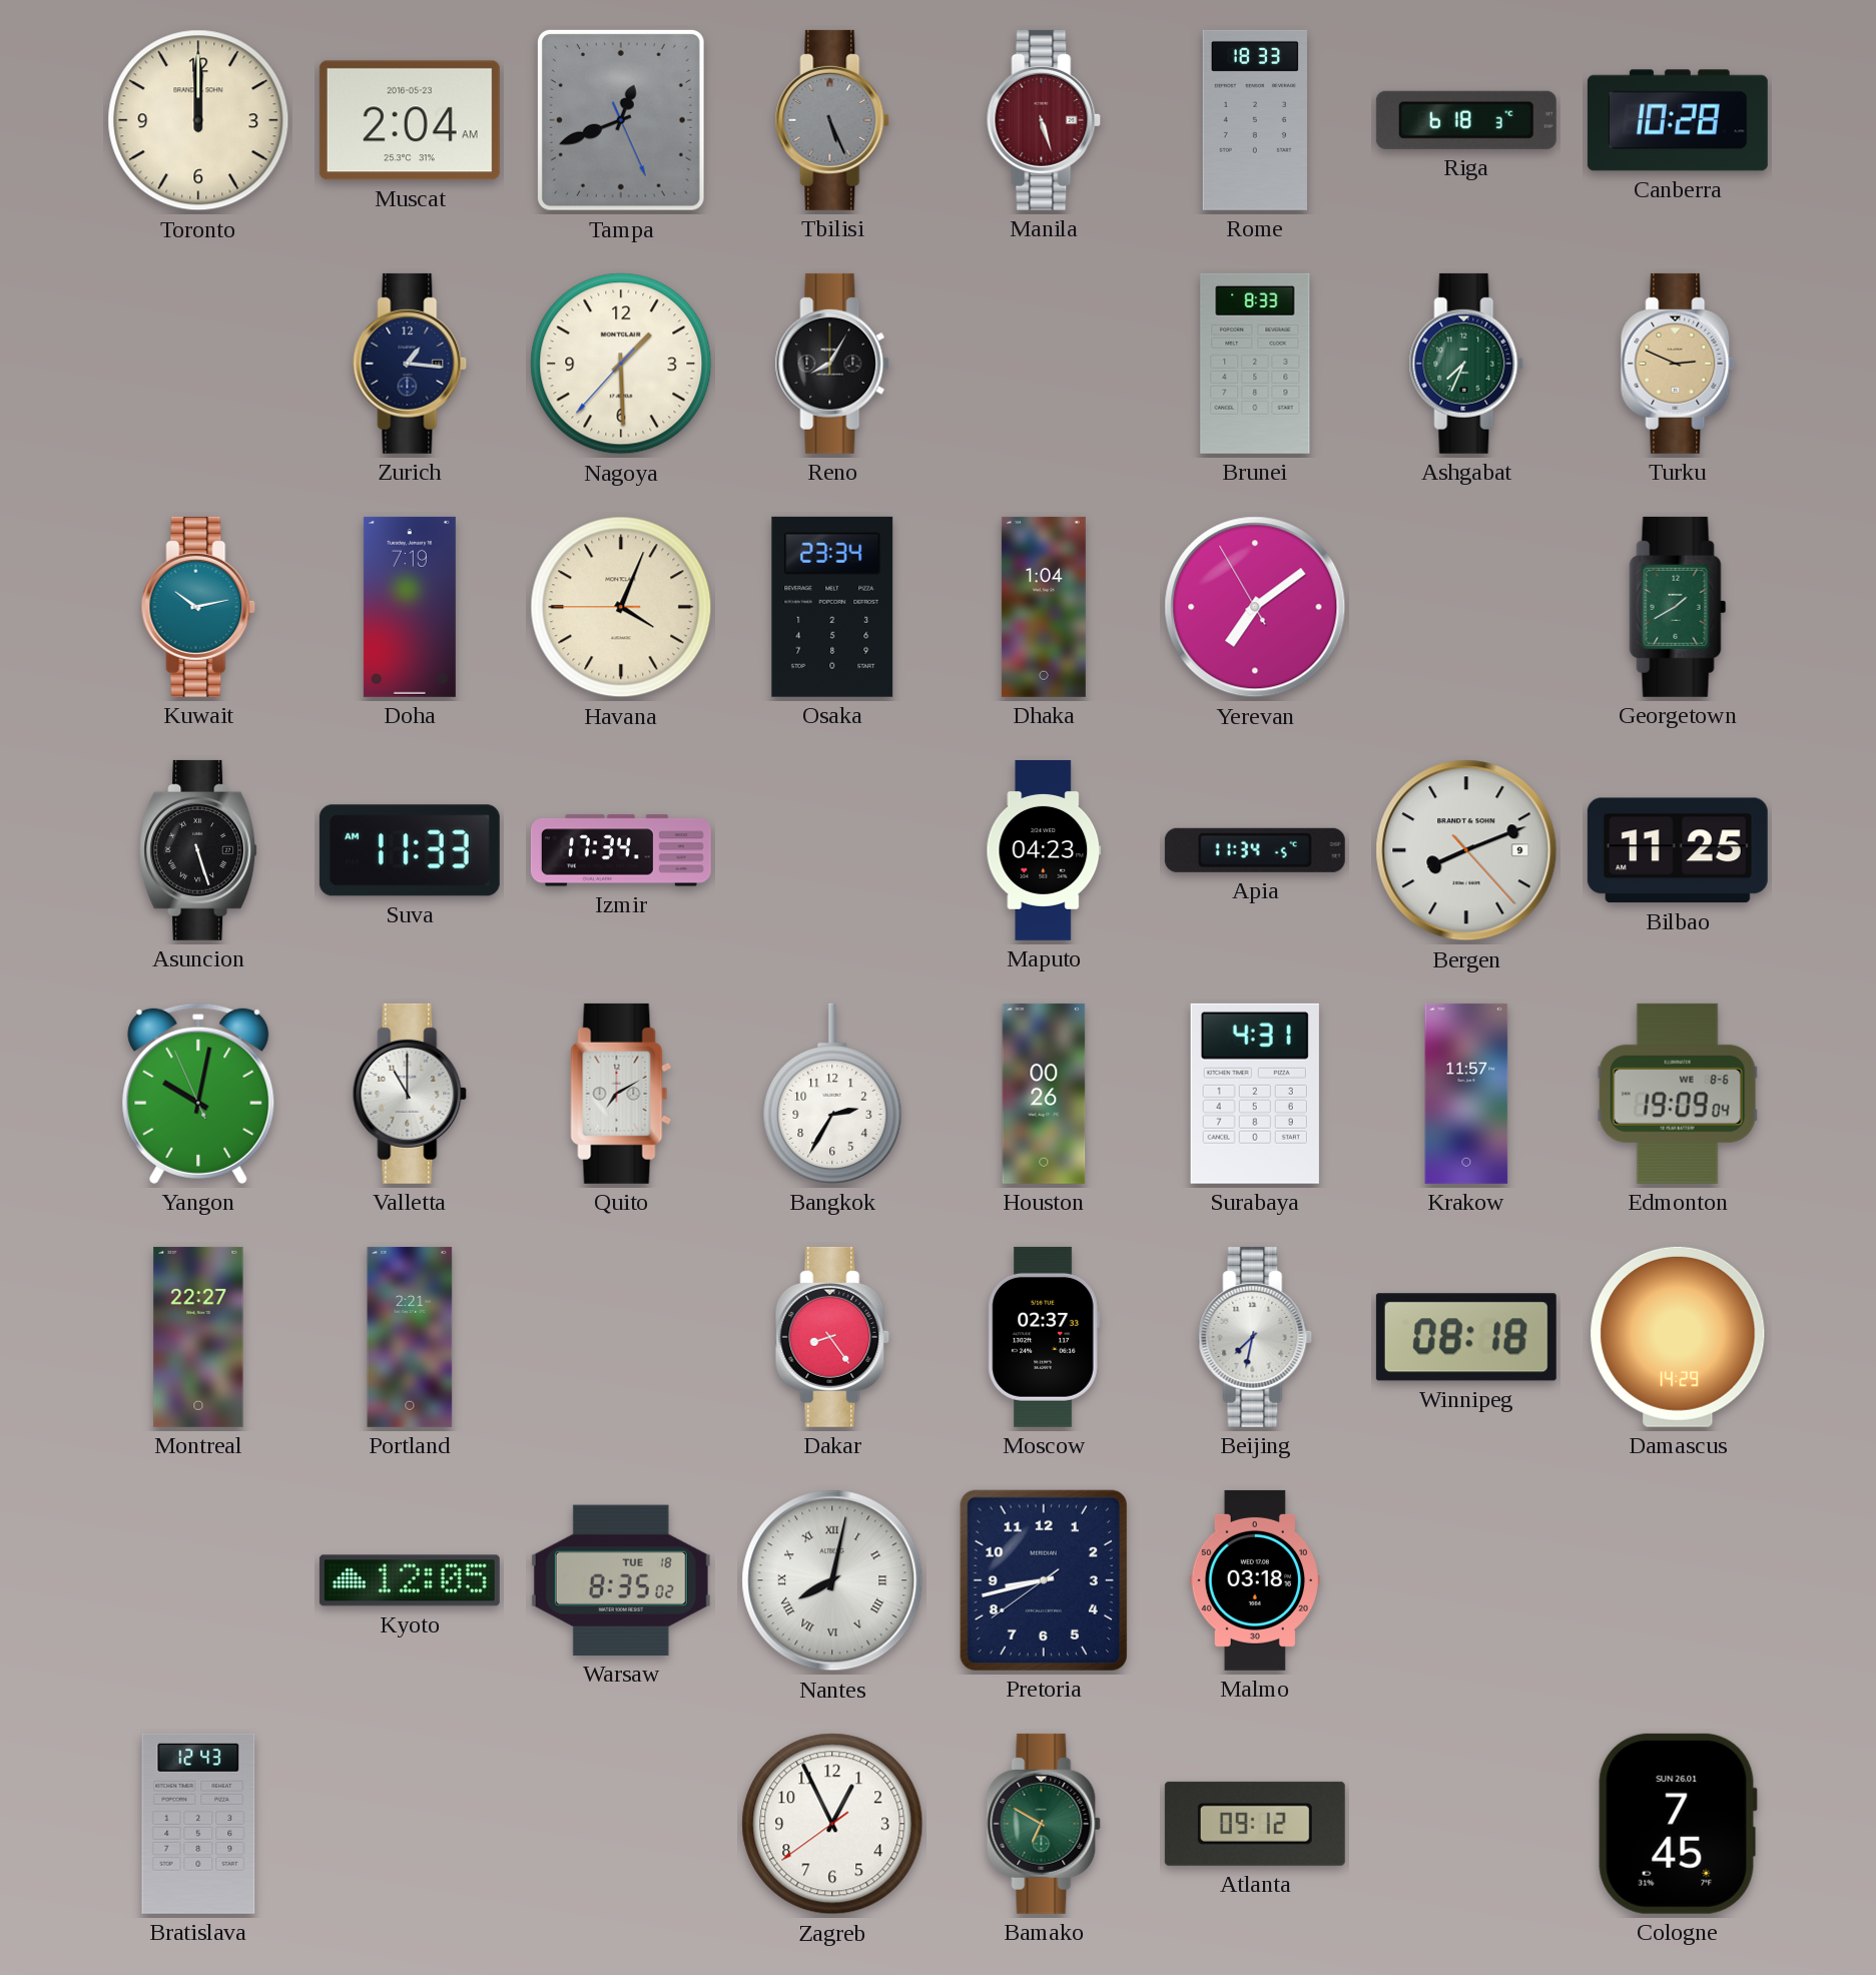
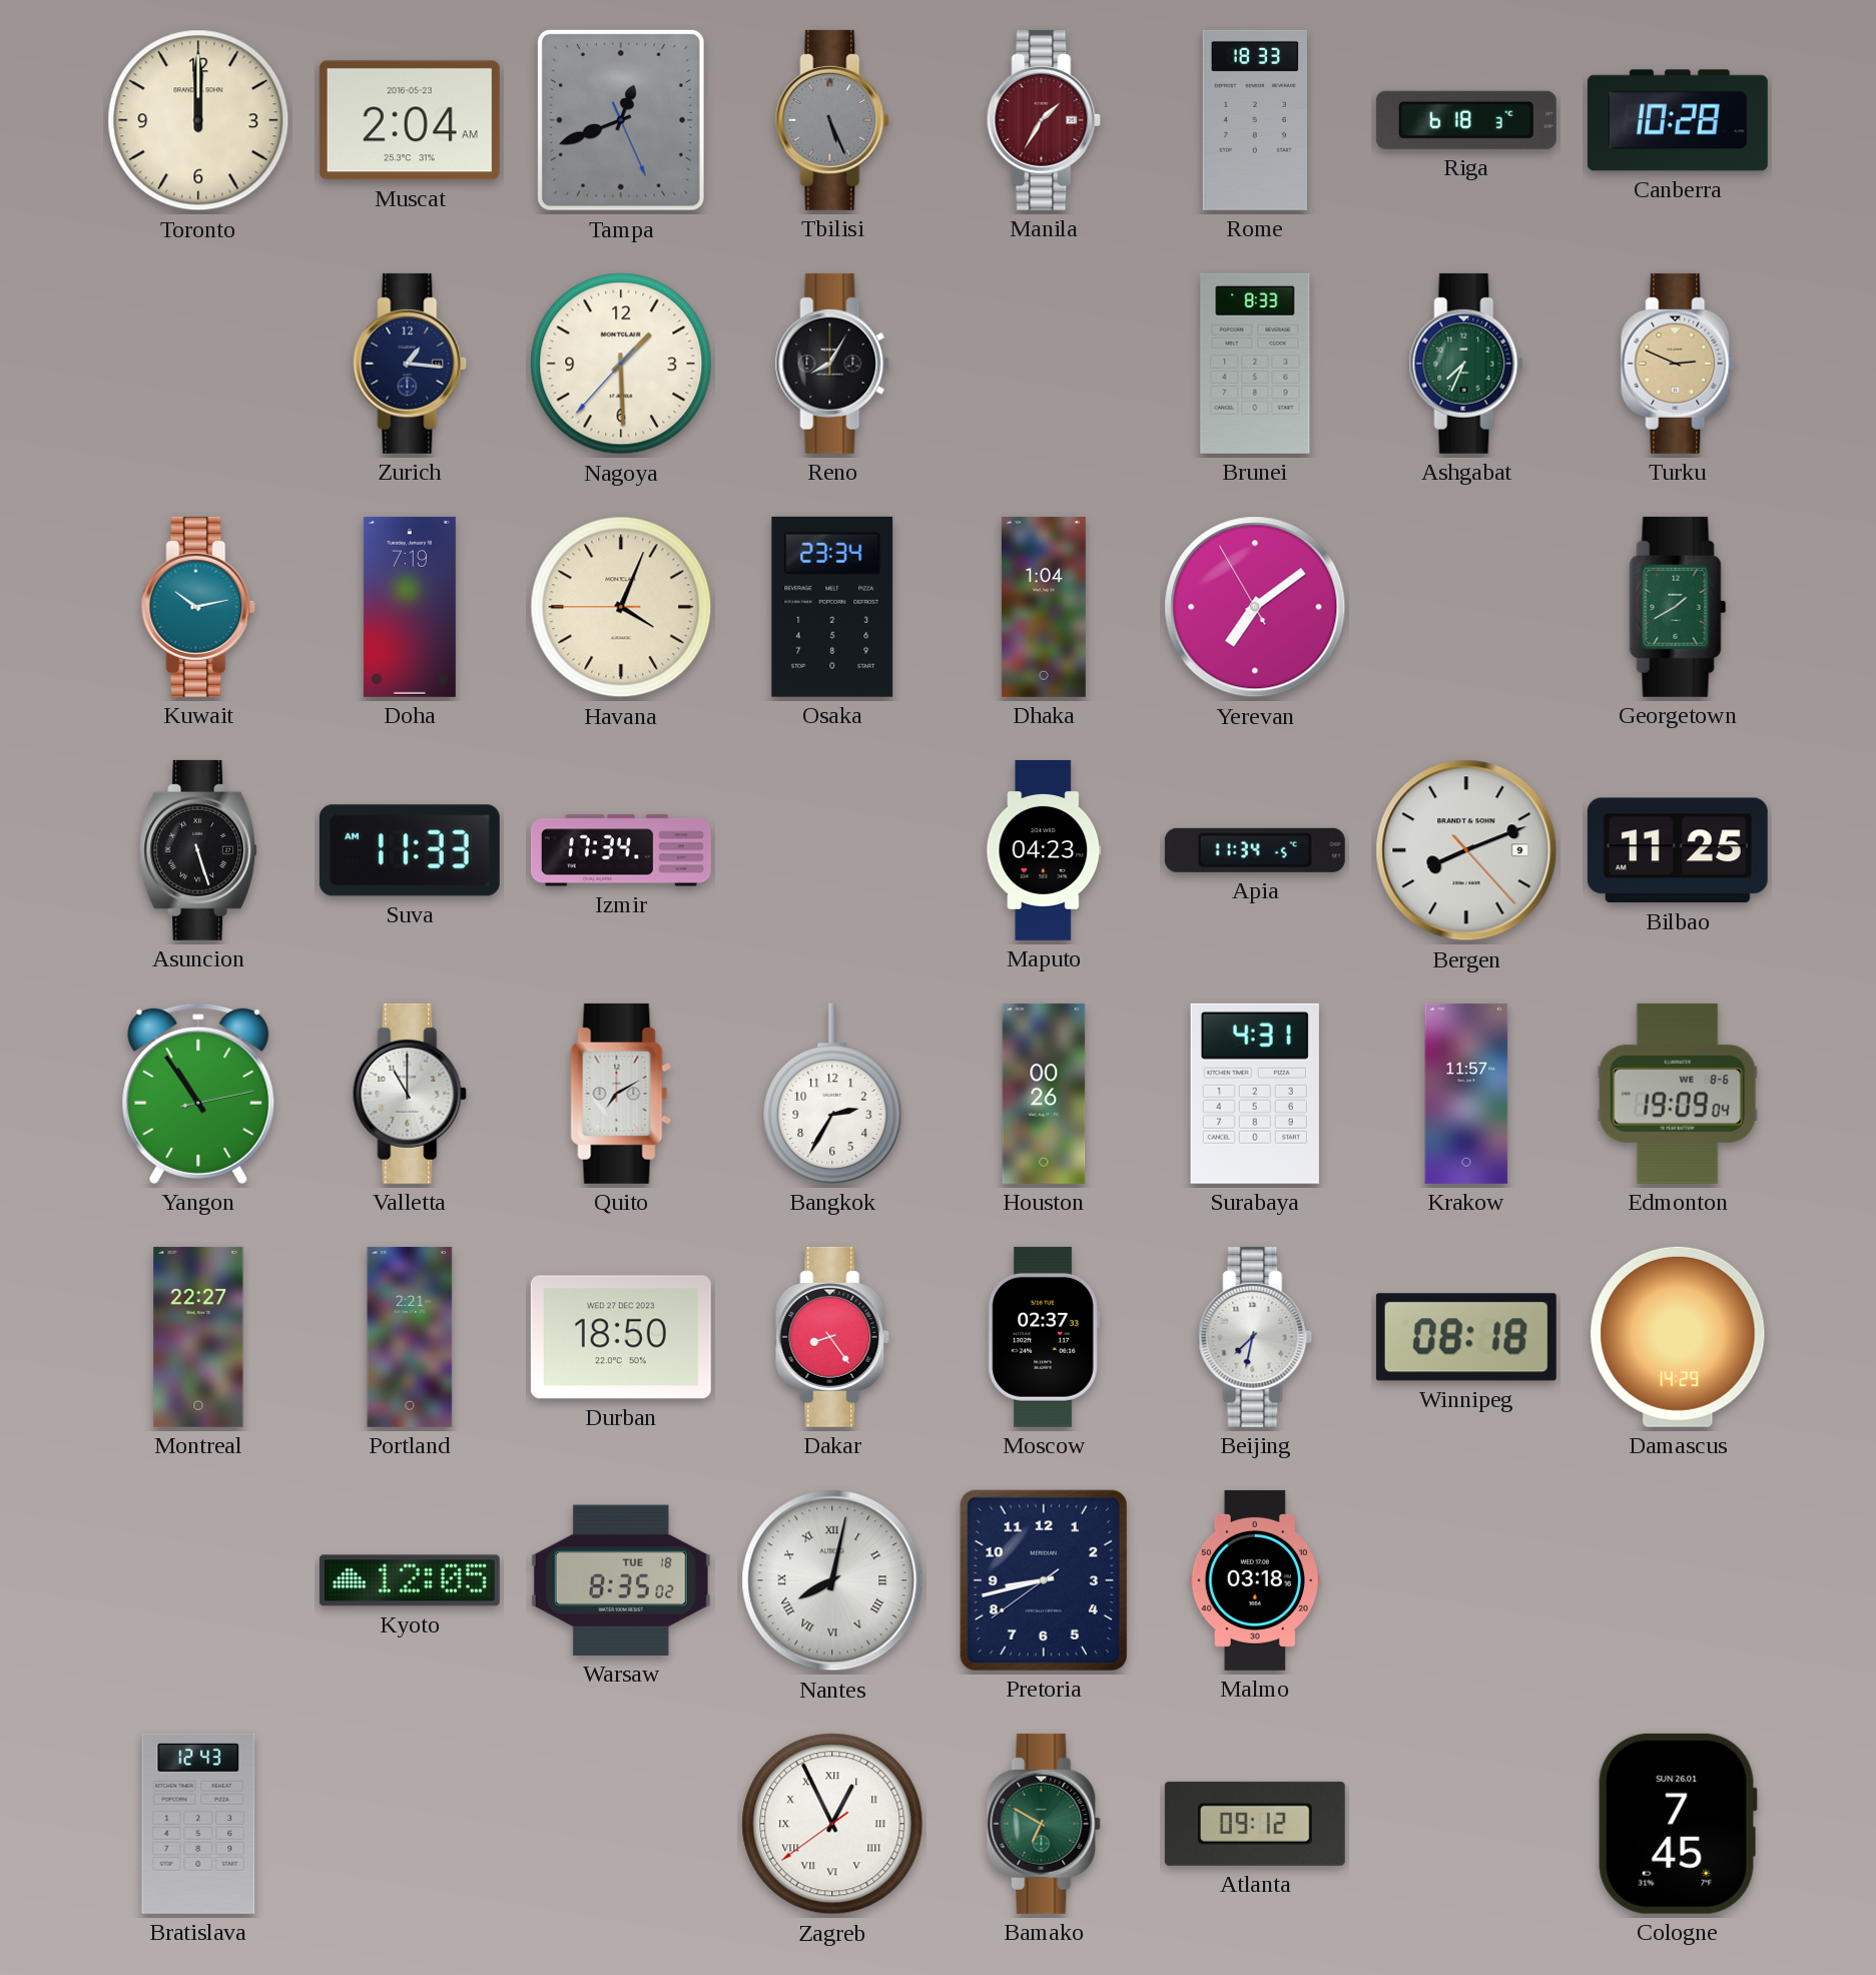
Manila: 5:27 -> 1:35 (1044, 120)
Yangon: 10:01 -> 10:54 (198, 1094)
Durban: none -> 18:50 (621, 1337)
Zagreb numerals: Arabic -> Roman (832, 1824)
